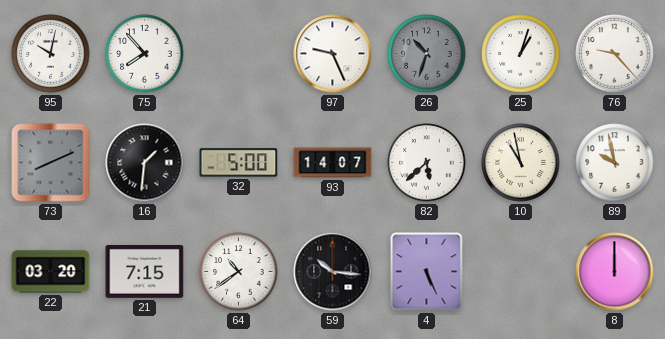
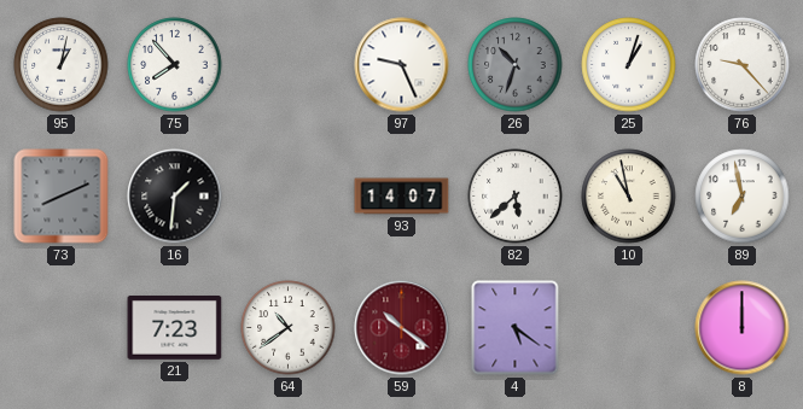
95: 10:02 -> 1:02 (62, 65)
32: 5:00 -> none (239, 163)
89: 9:58 -> 6:58 (743, 197)
22: 03:20 -> none (51, 272)
21: 7:15 -> 7:23 (175, 328)
59: 10:16 -> 10:21 (402, 328)
59 dial: black -> burgundy (402, 328)
4: 5:26 -> 5:21 (516, 328)
